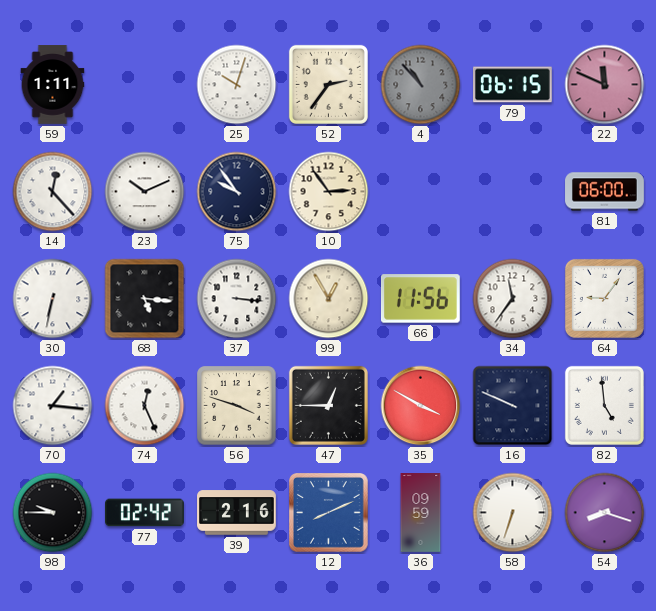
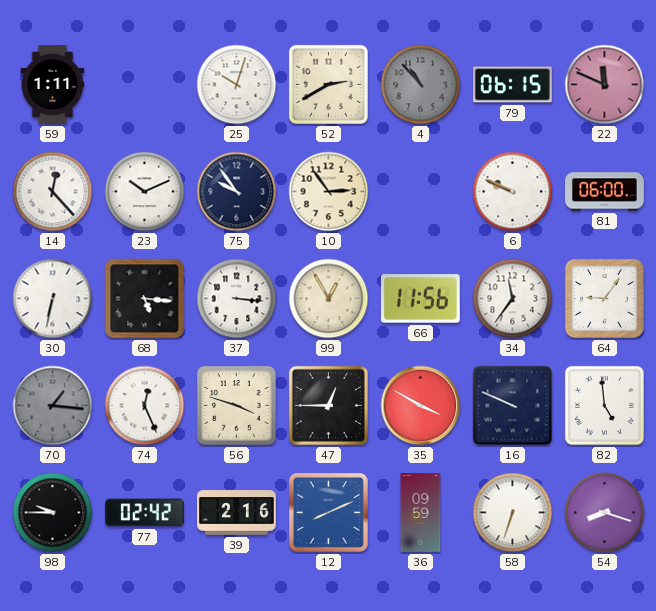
52: 2:36 -> 2:40 (328, 84)
6: none -> 9:49 (513, 192)
70 dial: white -> grey (53, 406)
